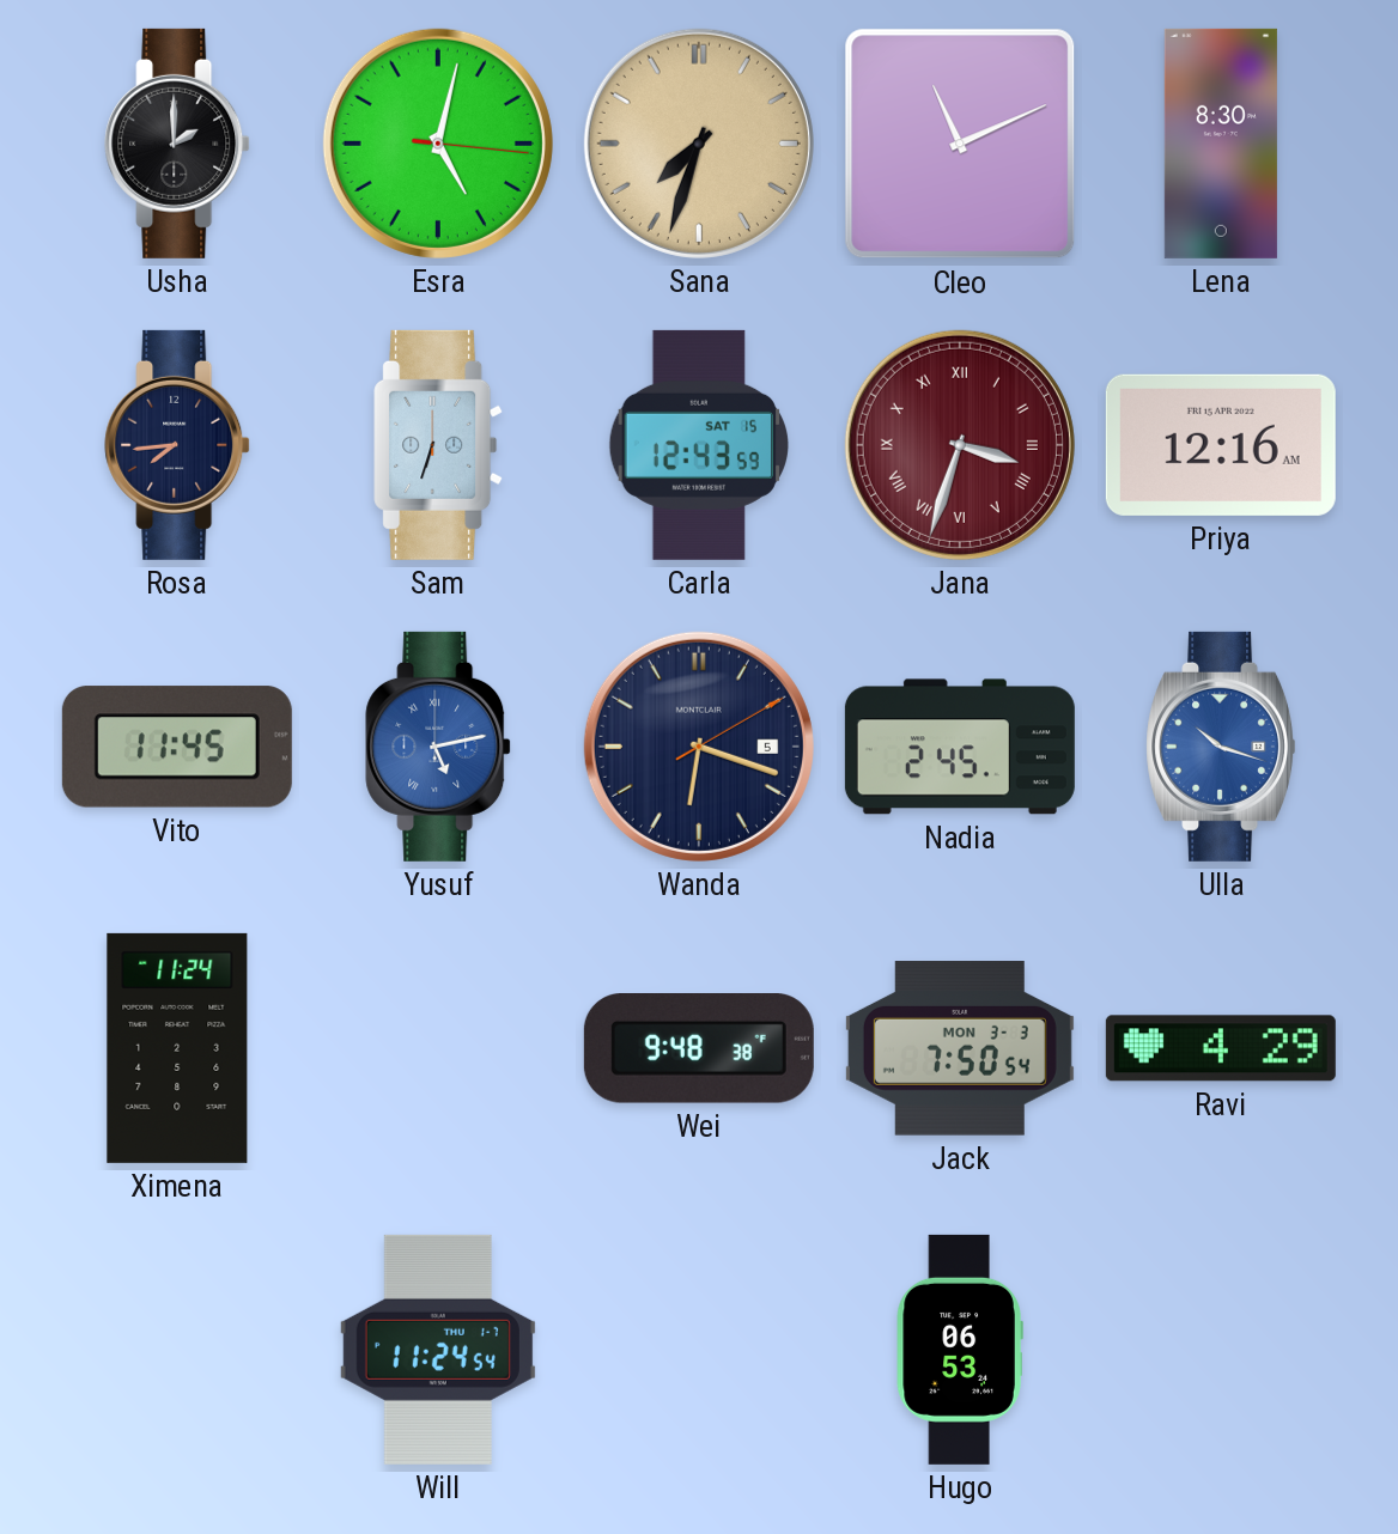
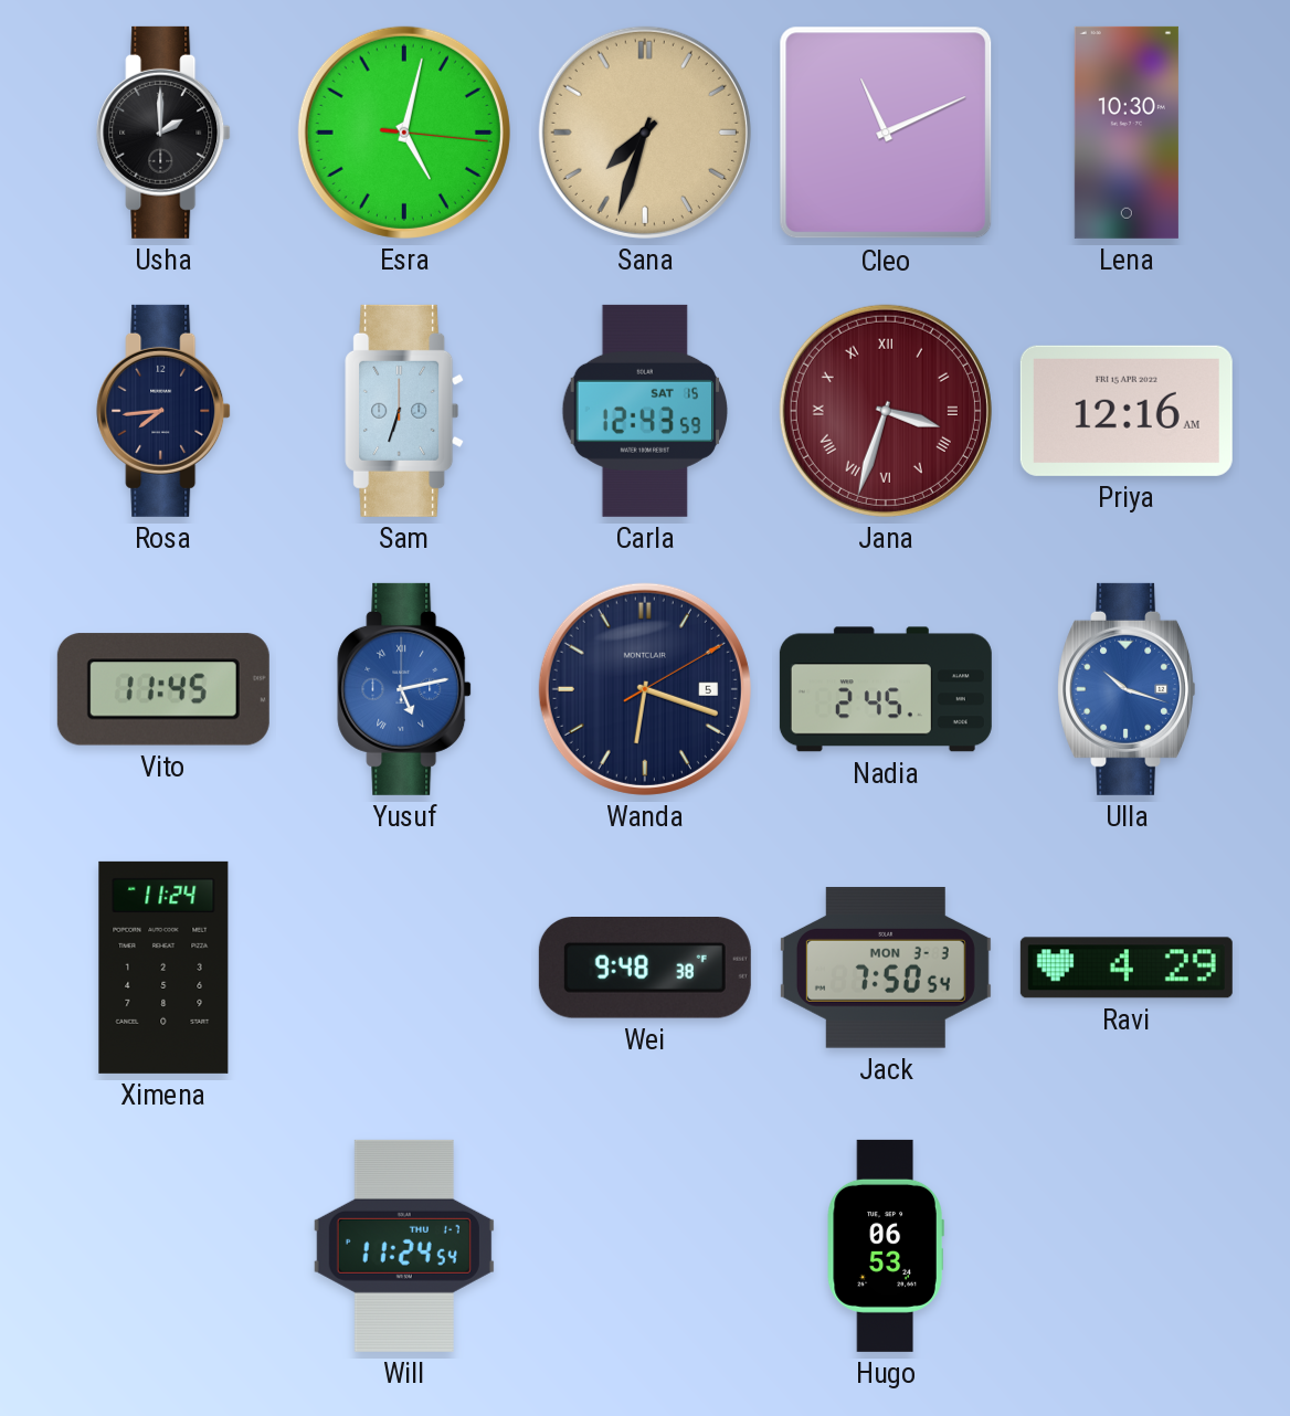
Lena: 8:30 -> 10:30 (1127, 133)
